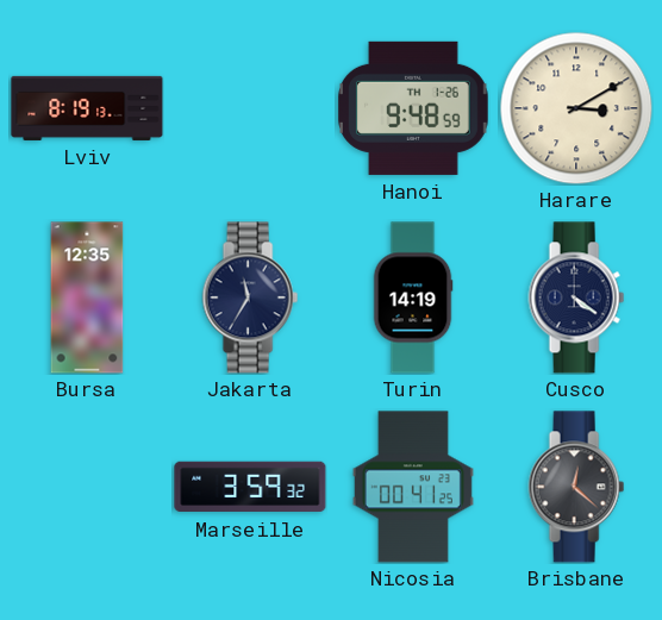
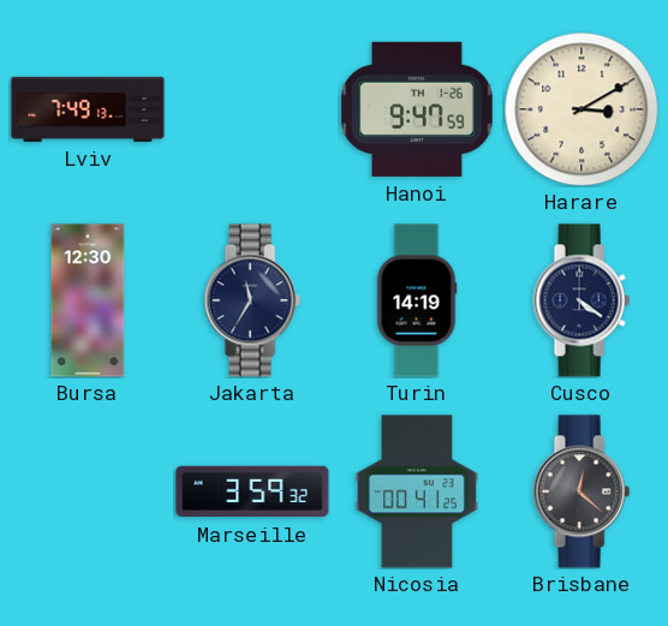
Lviv: 8:19 -> 7:49 (88, 109)
Hanoi: 9:48 -> 9:47 (417, 109)
Bursa: 12:35 -> 12:30 (88, 300)
